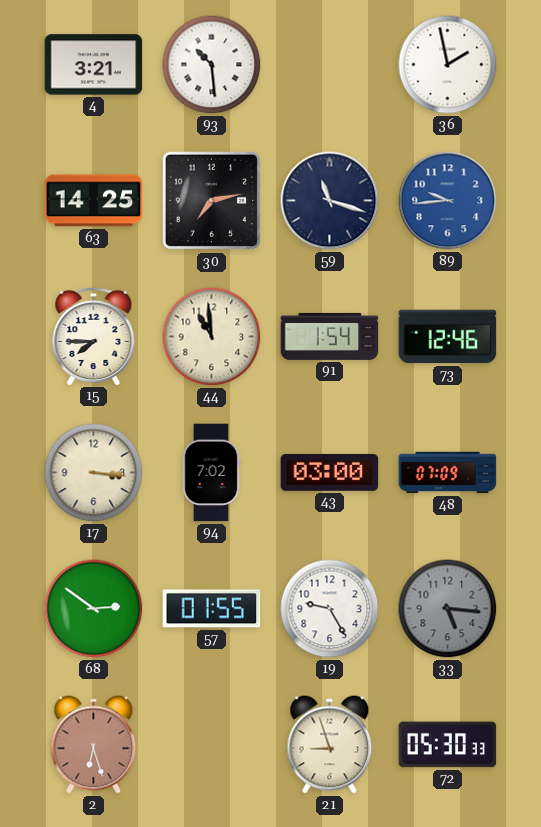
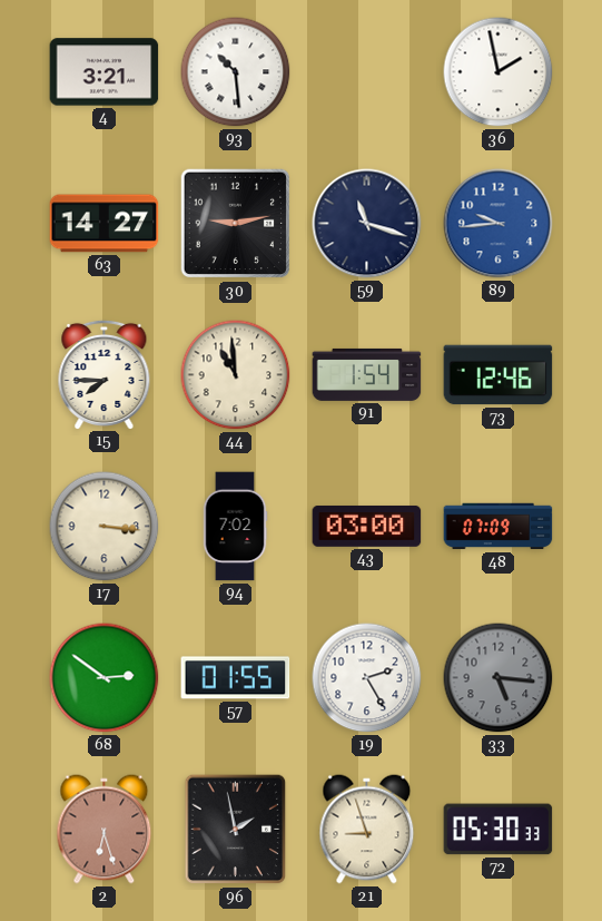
63: 14:25 -> 14:27 (105, 224)
30: 7:13 -> 9:13 (236, 224)
19: 9:25 -> 2:25 (367, 678)
96: none -> 1:58 (236, 830)
